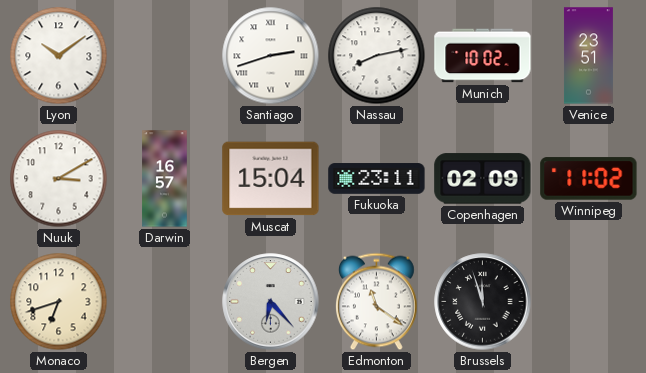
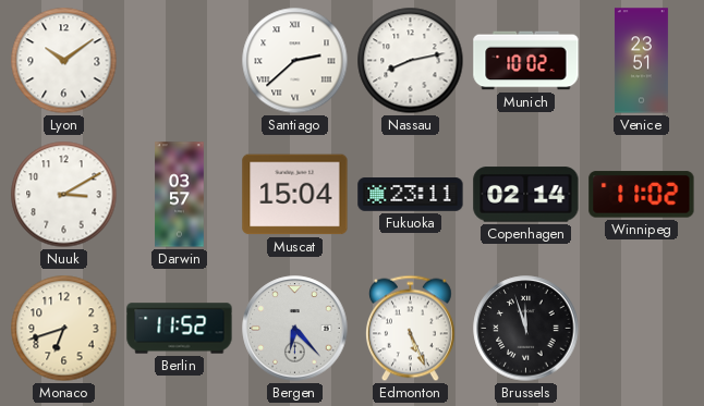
Santiago: 2:42 -> 2:38 (295, 61)
Darwin: 16:57 -> 03:57 (180, 195)
Copenhagen: 02:09 -> 02:14 (526, 195)
Berlin: none -> 11:52 (180, 329)
Edmonton: 11:21 -> 5:26 (410, 329)
